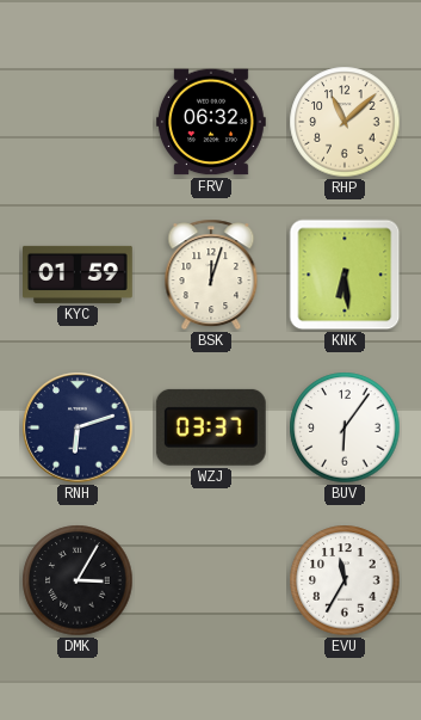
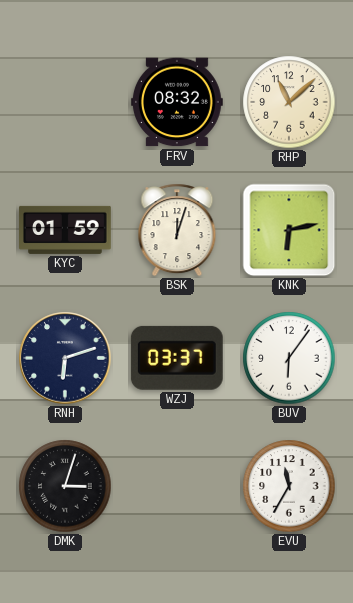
FRV: 06:32 -> 08:32 (177, 102)
KNK: 6:29 -> 6:13 (289, 230)
DMK: 3:05 -> 3:03 (65, 486)
